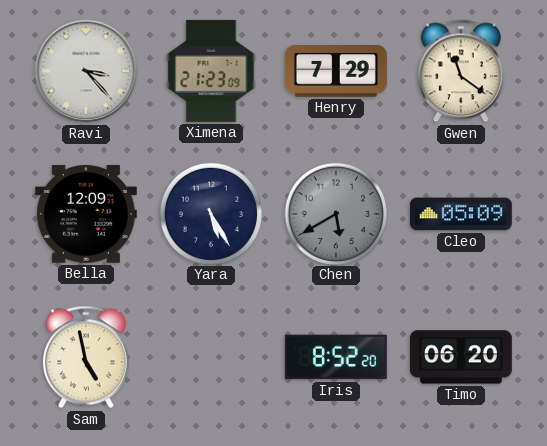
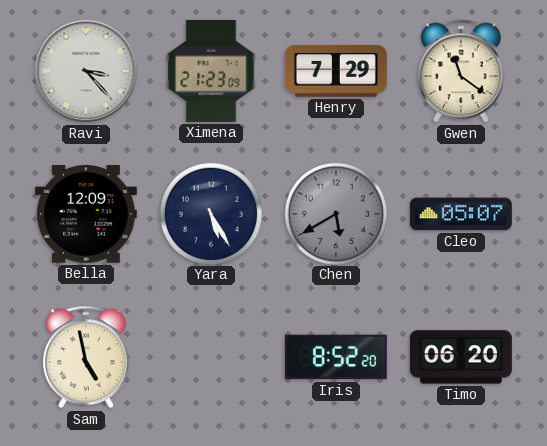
Cleo: 05:09 -> 05:07 (461, 214)
